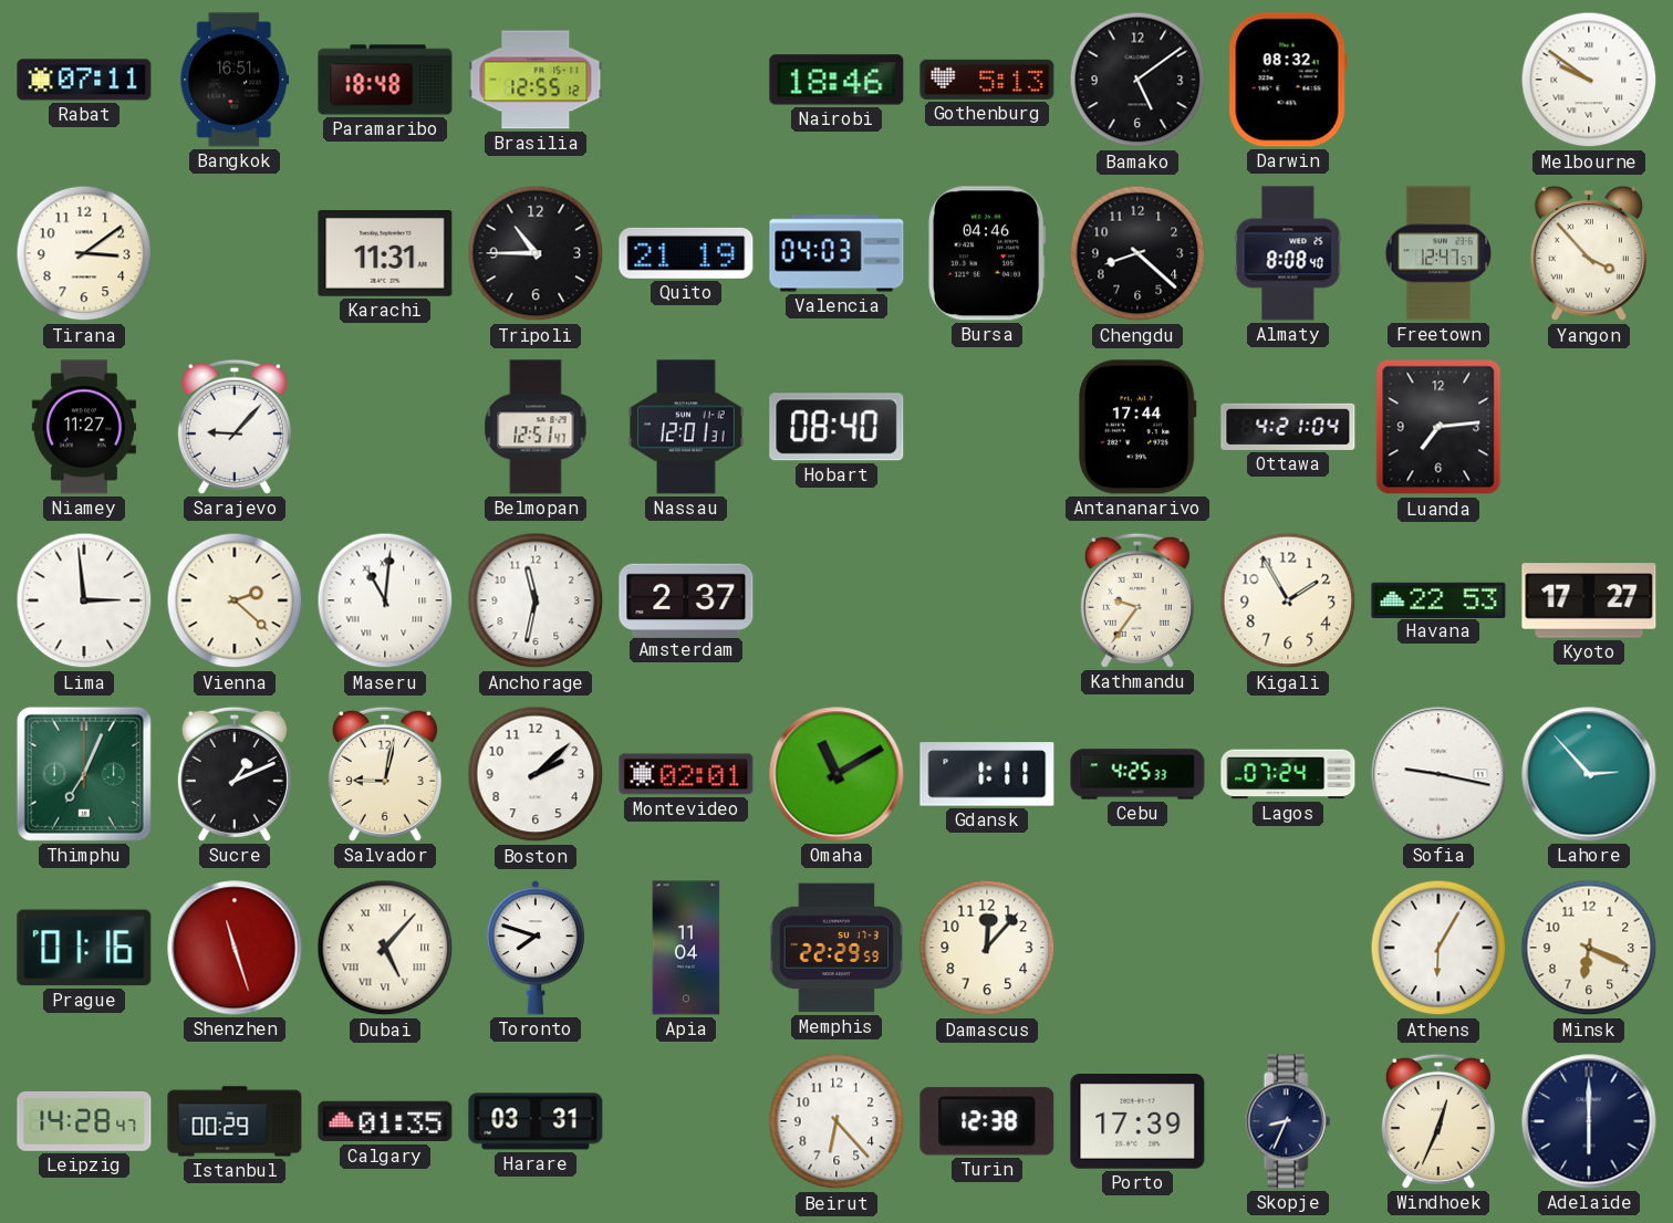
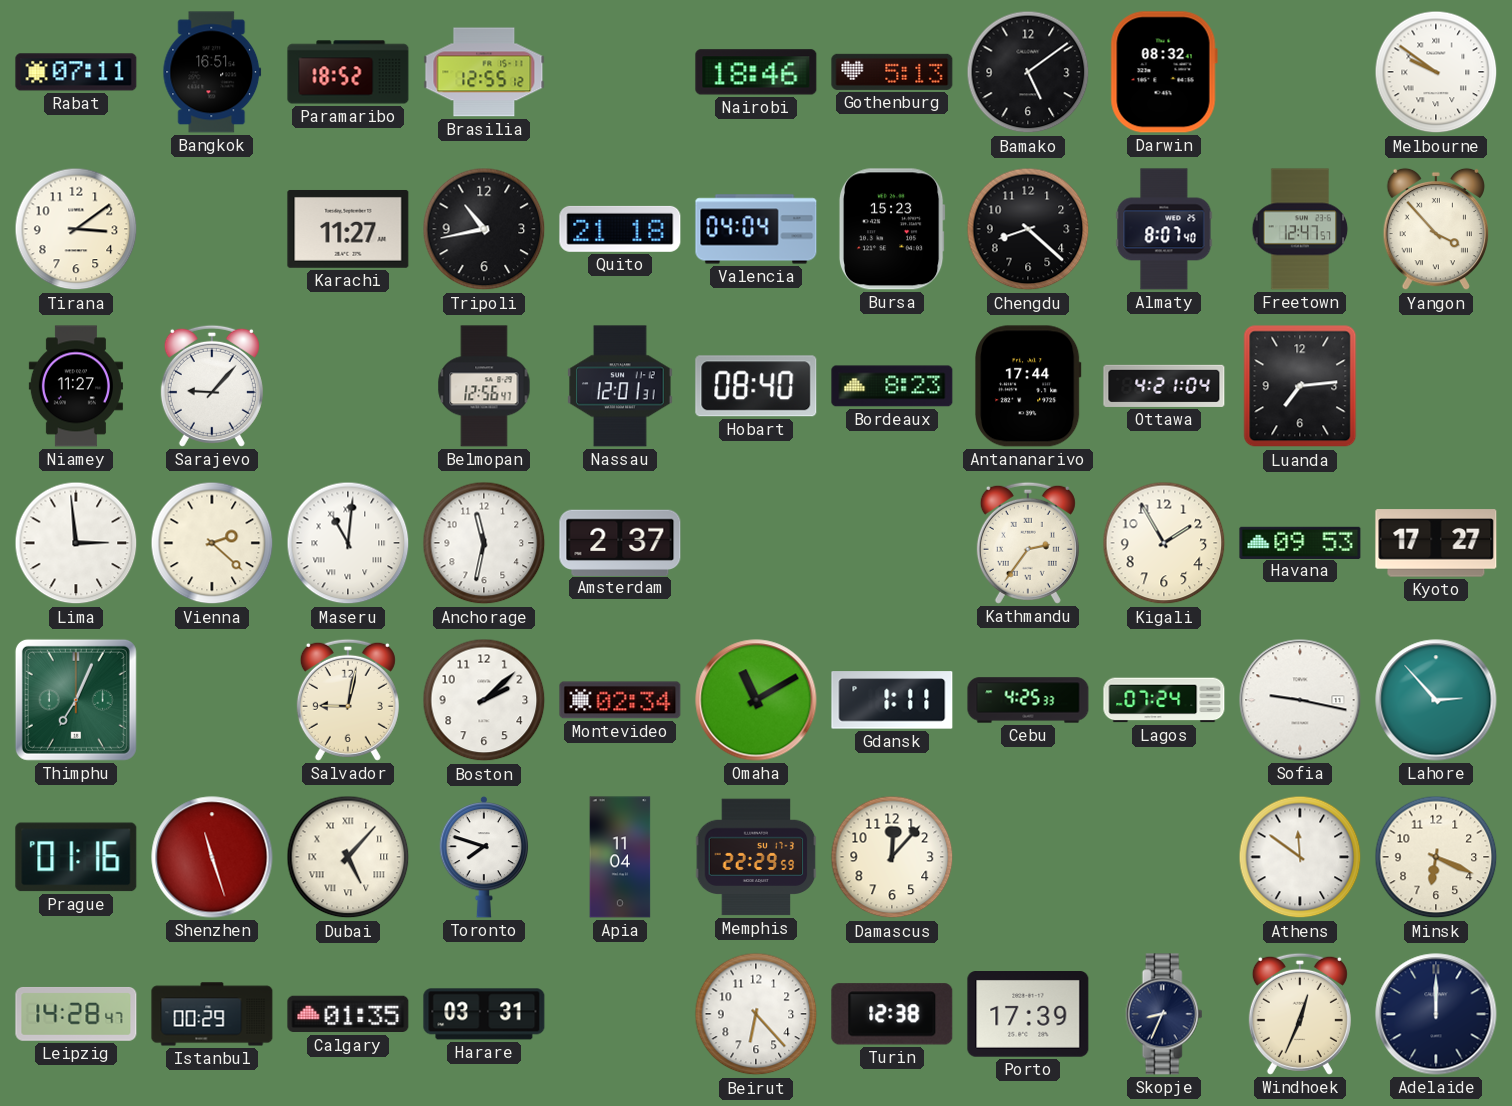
Paramaribo: 18:48 -> 18:52 (348, 72)
Karachi: 11:31 -> 11:27 (348, 229)
Tripoli: 10:45 -> 10:43 (484, 229)
Quito: 21:19 -> 21:18 (620, 229)
Valencia: 04:03 -> 04:04 (756, 229)
Bursa: 04:46 -> 15:23 (892, 229)
Almaty: 8:08 -> 8:07 (1164, 229)
Belmopan: 12:51 -> 12:56 (484, 386)
Bordeaux: none -> 8:23 (892, 386)
Kathmandu: 9:36 -> 2:36 (1028, 543)
Havana: 22:53 -> 09:53 (1300, 542)
Sucre: 1:11 -> none (235, 774)
Montevideo: 02:01 -> 02:34 (620, 700)
Athens: 6:05 -> 11:51 (1300, 857)
Adelaide: 6:00 -> 12:00 (1436, 1014)
